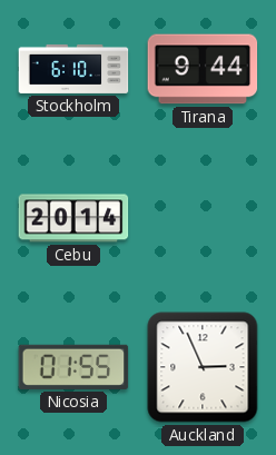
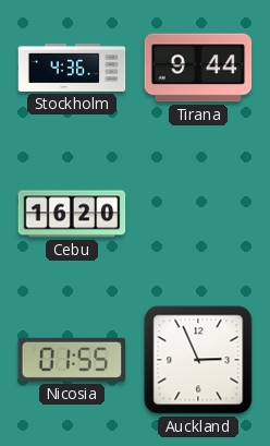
Stockholm: 6:10 -> 4:36 (72, 68)
Cebu: 20:14 -> 16:20 (72, 214)
